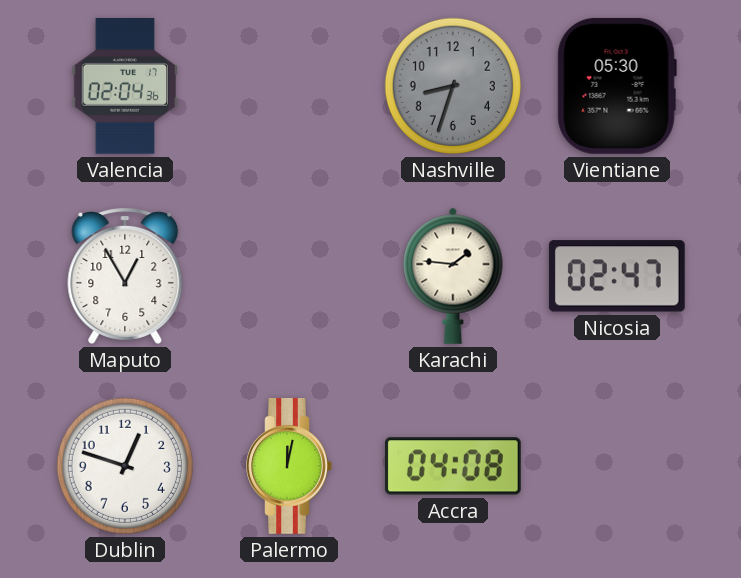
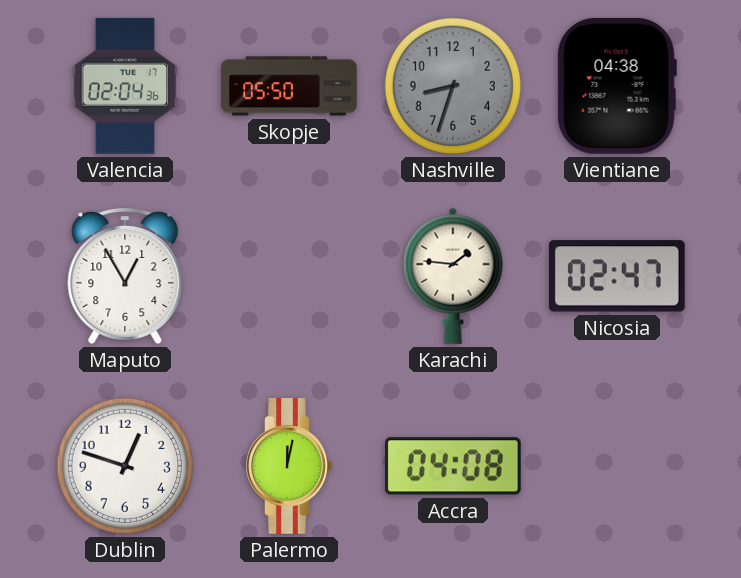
Skopje: none -> 05:50 (290, 86)
Vientiane: 05:30 -> 04:38 (617, 86)
